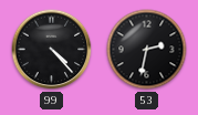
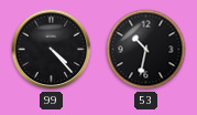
53: 2:32 -> 10:32 (146, 50)
